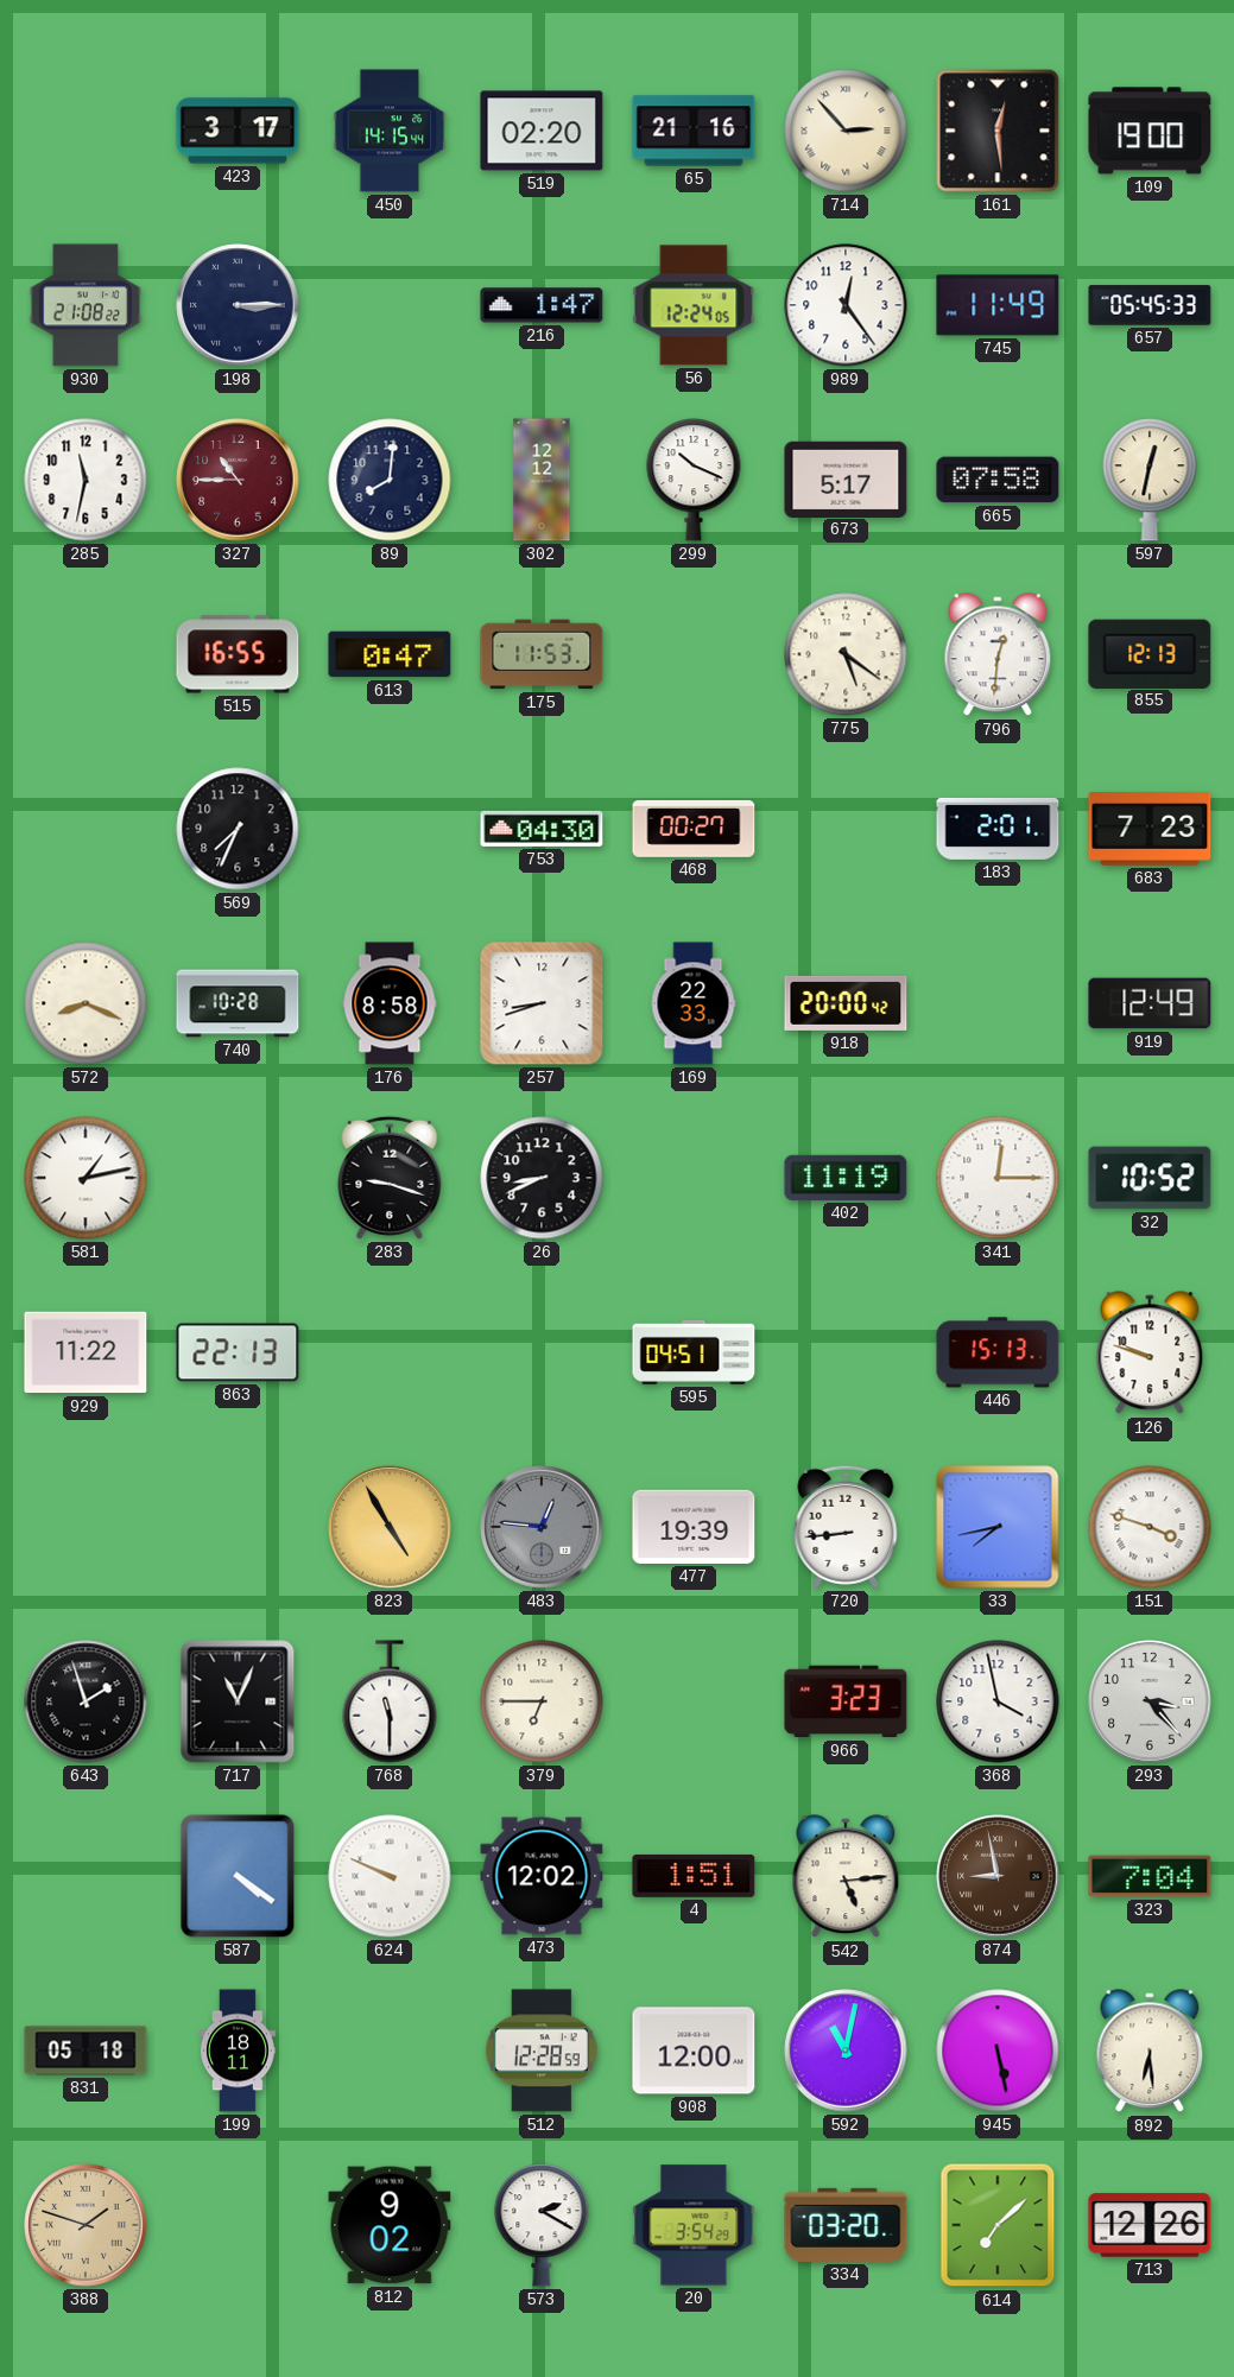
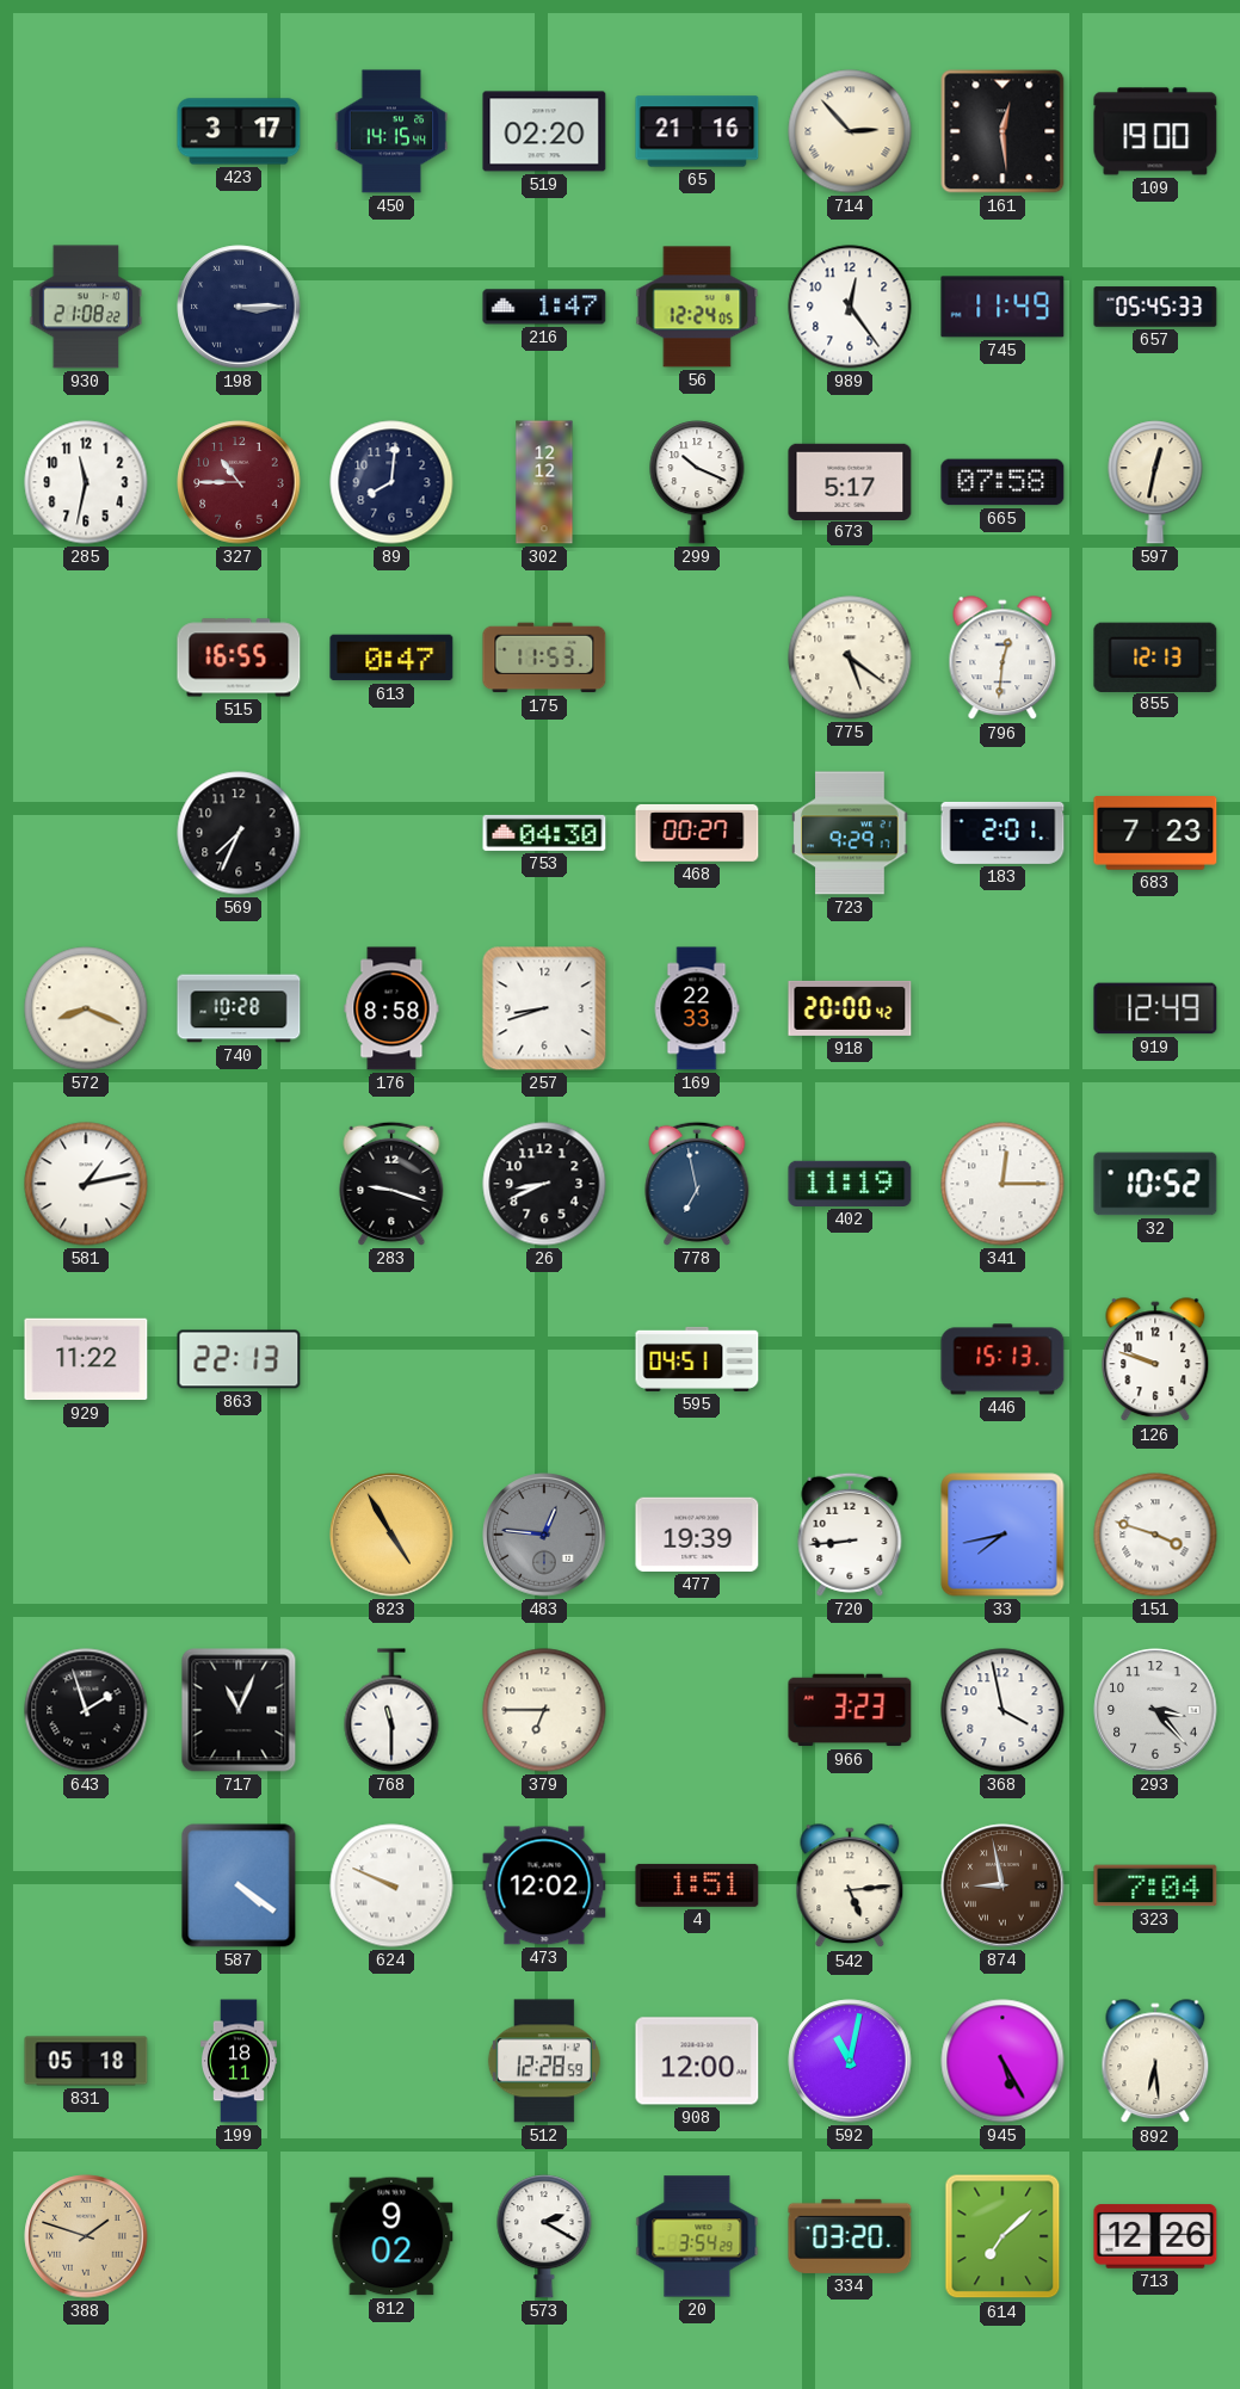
723: none -> 9:29 (850, 833)
778: none -> 6:58 (697, 1184)
945: 5:28 -> 5:25 (1003, 2061)
